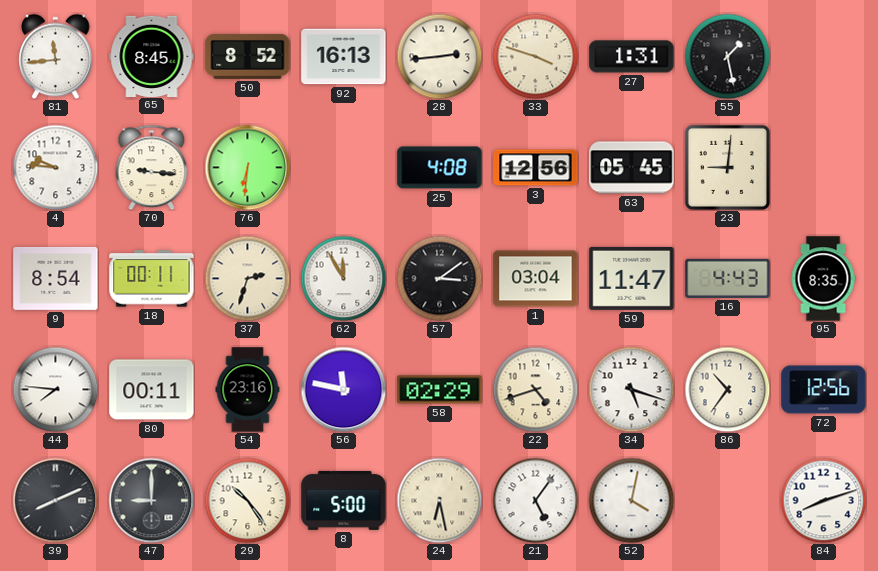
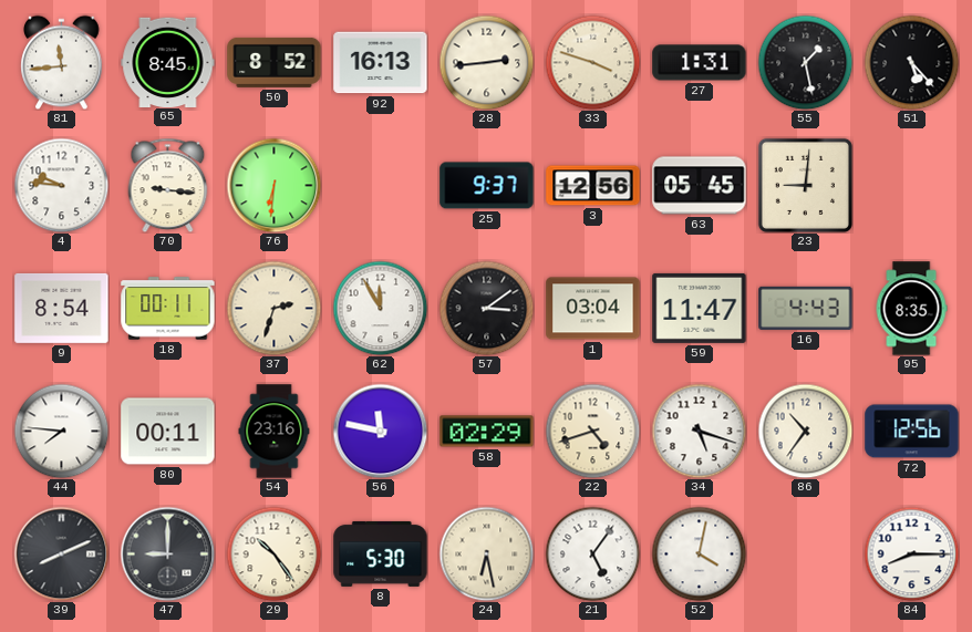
51: none -> 5:23 (911, 62)
25: 4:08 -> 9:37 (487, 186)
8: 5:00 -> 5:30 (381, 553)
84: 8:12 -> 8:15 (911, 553)
